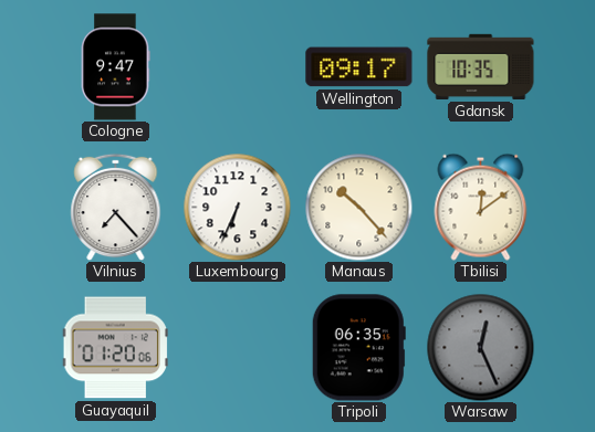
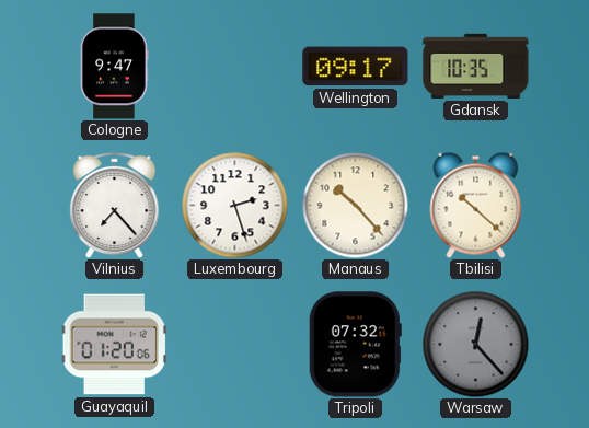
Luxembourg: 6:34 -> 2:27 (234, 205)
Tbilisi: 12:09 -> 10:22 (476, 205)
Tripoli: 06:35 -> 07:32 (355, 345)
Warsaw: 12:26 -> 12:23 (475, 344)
